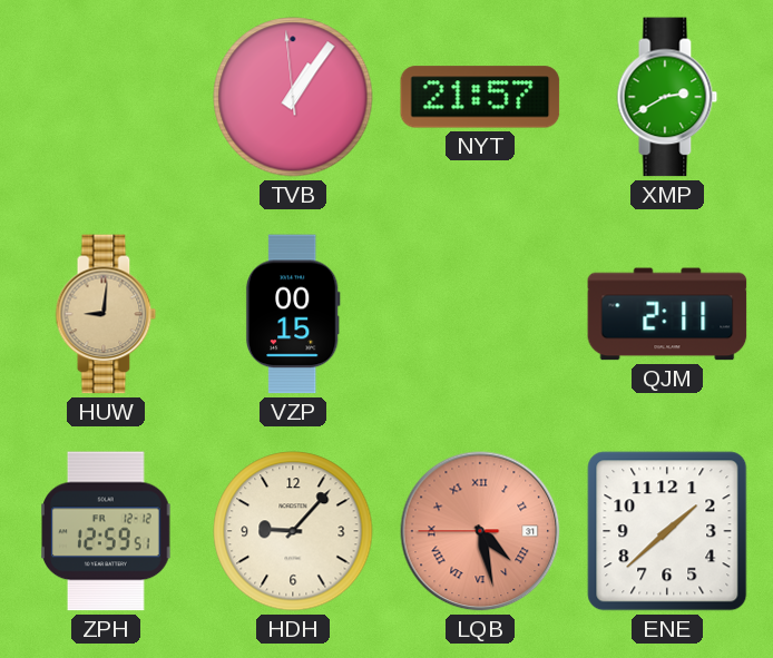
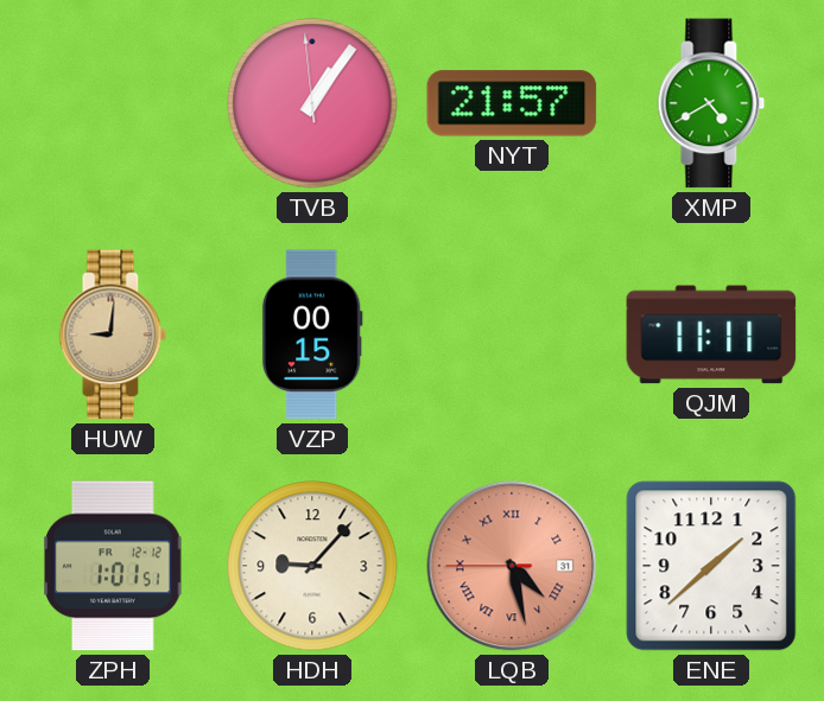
XMP: 2:40 -> 4:40 (711, 103)
QJM: 2:11 -> 11:11 (711, 334)
ZPH: 12:59 -> 1:01 (113, 566)
